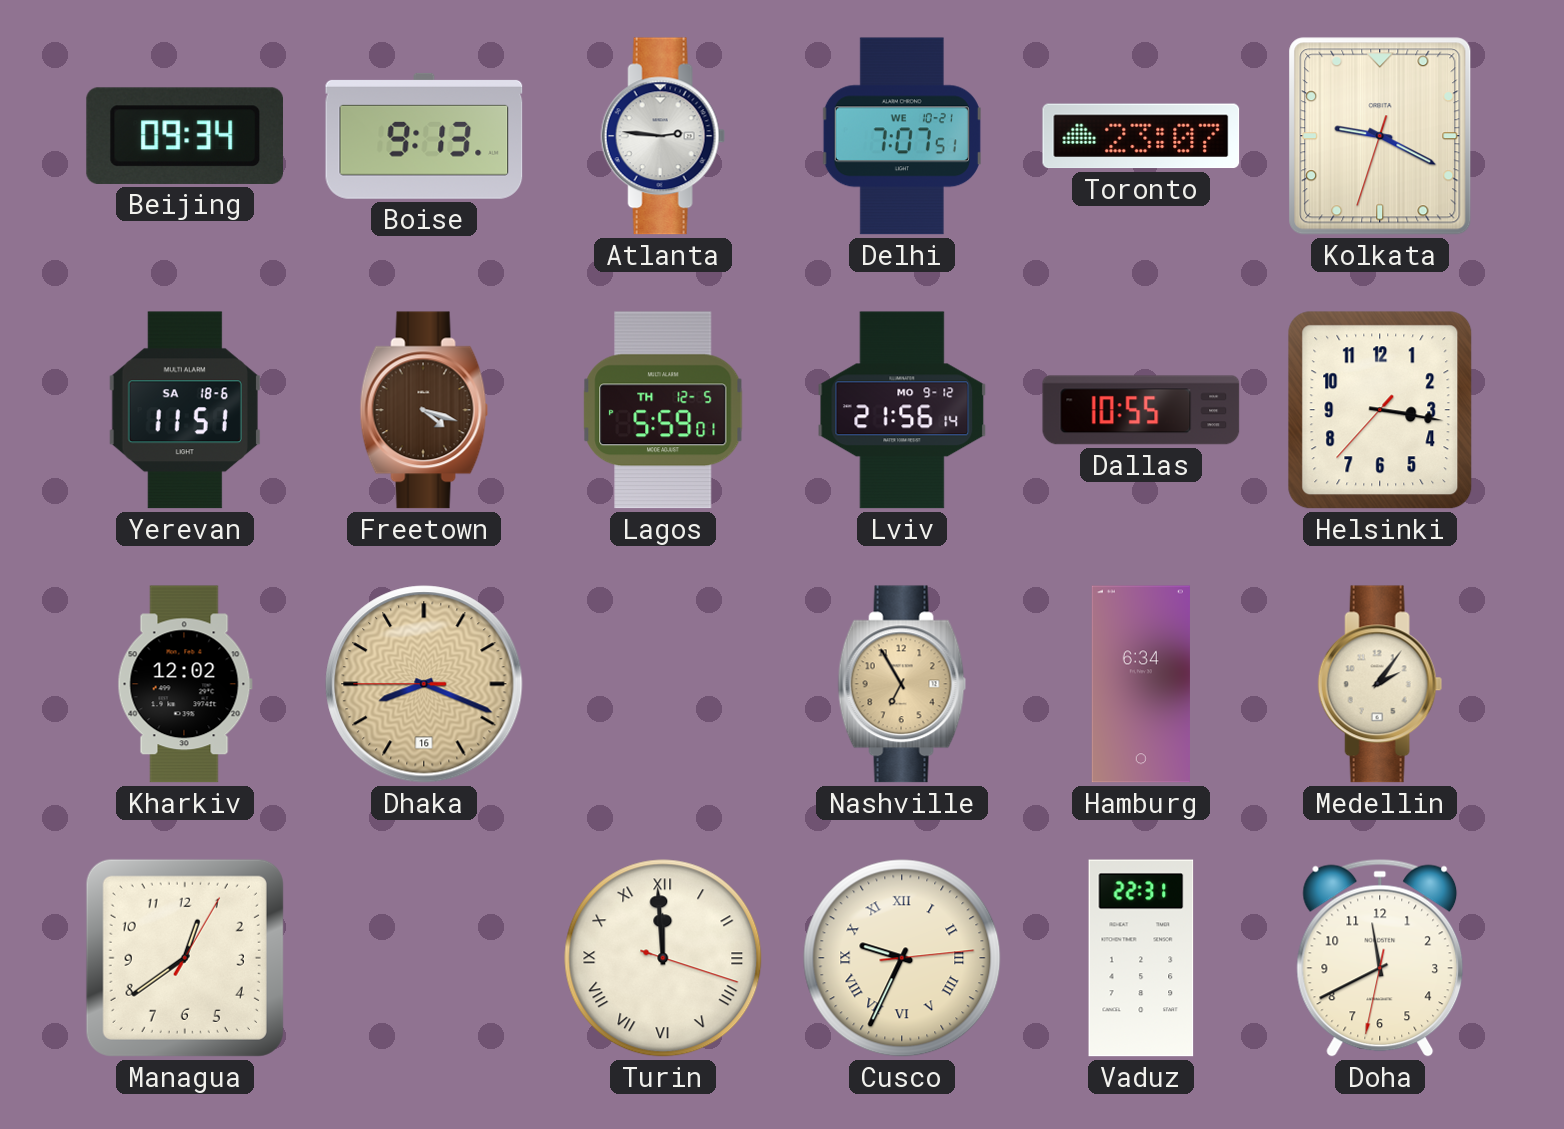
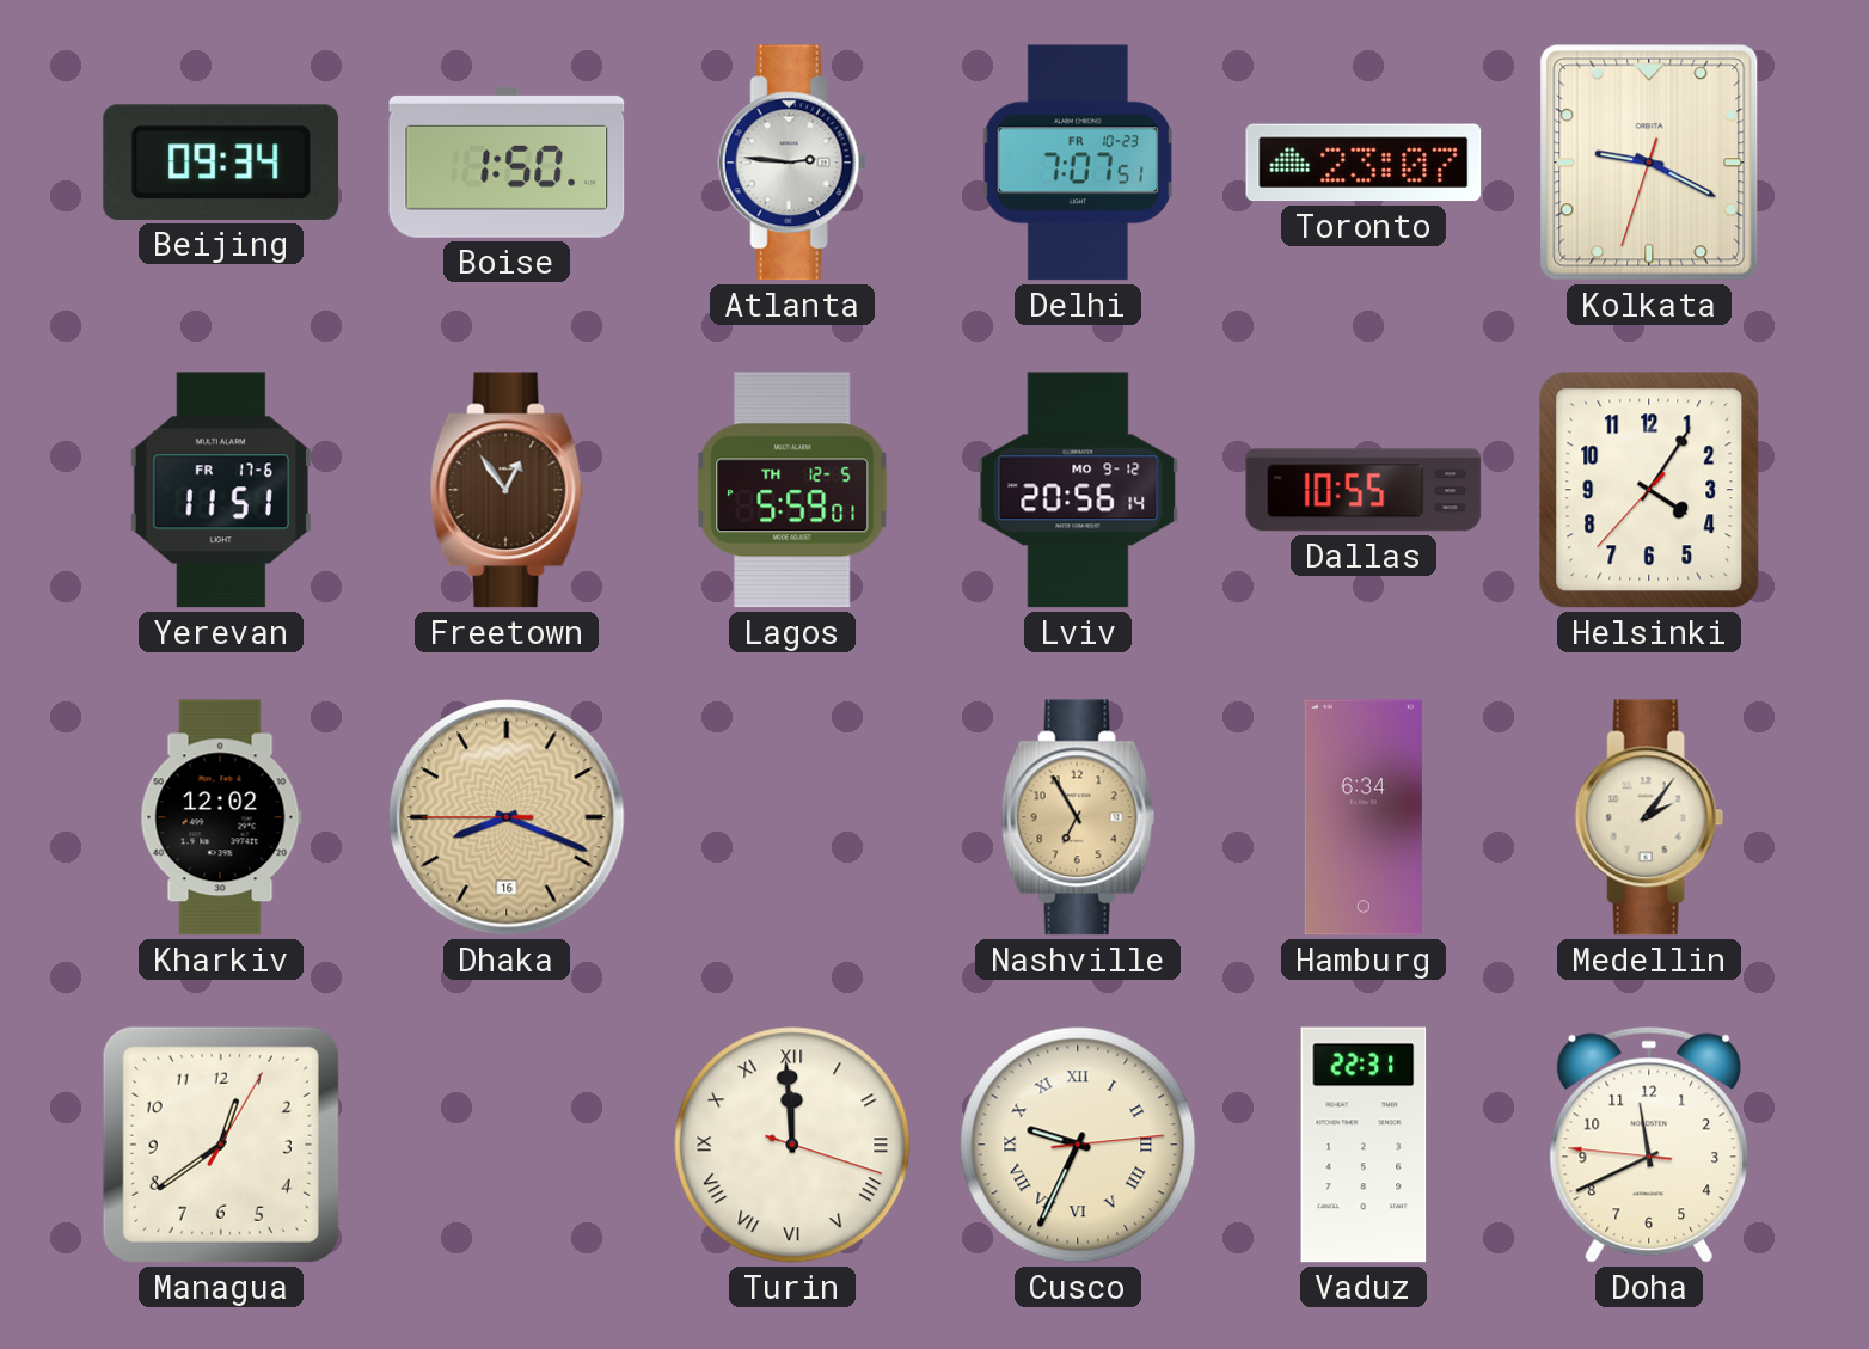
Boise: 9:13 -> 1:50 (507, 163)
Delhi date: WE 10-21 -> FR 10-23 (1078, 163)
Yerevan date: SA 18-6 -> FR 17-6 (221, 490)
Freetown: 4:18 -> 12:54 (507, 490)
Lviv: 21:56 -> 20:56 (1078, 490)
Helsinki: 3:16 -> 4:05 (1649, 490)
Doha: 11:40:32 -> 11:40:46 (1649, 1145)
